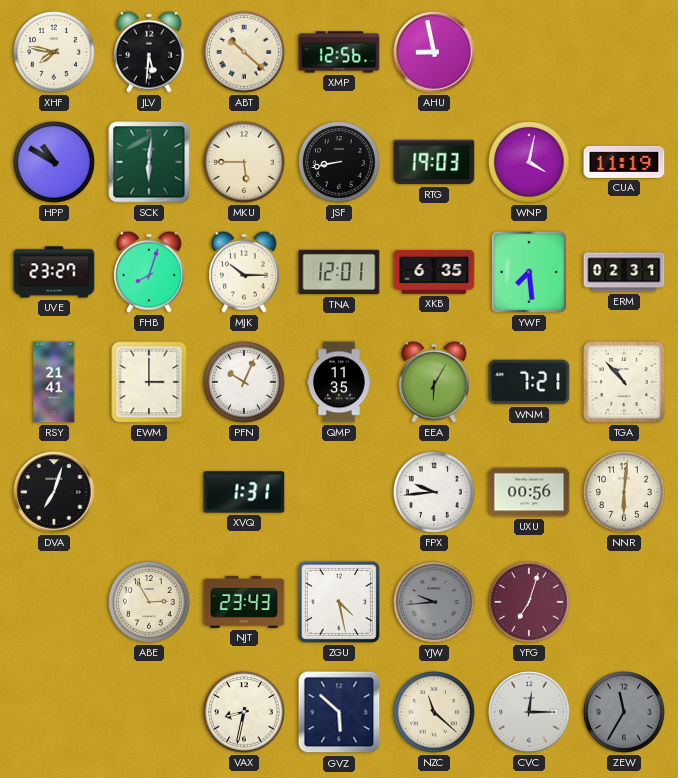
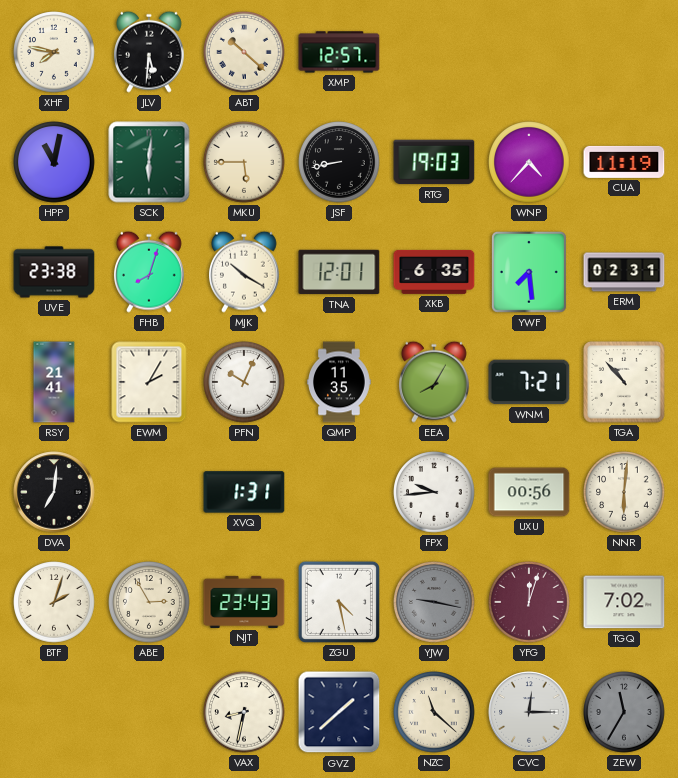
XMP: 12:56 -> 12:57 (339, 52)
AHU: 8:58 -> none (434, 52)
HPP: 10:50 -> 11:02 (54, 162)
WNP: 4:02 -> 4:37 (529, 162)
UVE: 23:27 -> 23:38 (54, 272)
MJK: 10:15 -> 10:20 (245, 272)
EWM: 3:00 -> 2:05 (149, 382)
EEA: 6:05 -> 8:05 (435, 382)
DVA: 7:03 -> 7:01 (54, 492)
BTF: none -> 2:03 (54, 602)
YJW: 9:44 -> 9:17 (434, 602)
YFG: 7:03 -> 12:03 (529, 602)
TGQ: none -> 7:02 (624, 602)
GVZ: 5:52 -> 1:38 (339, 712)
